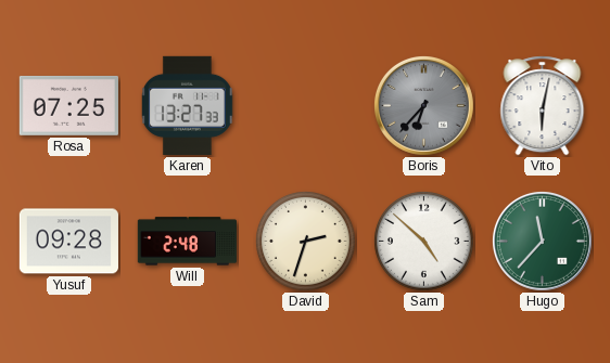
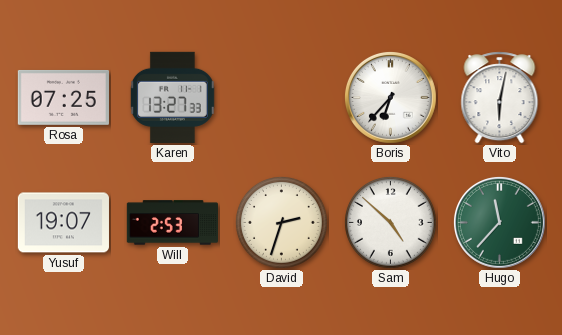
Boris dial: grey -> white (390, 97)
Yusuf: 09:28 -> 19:07 (63, 223)
Will: 2:48 -> 2:53 (172, 223)
